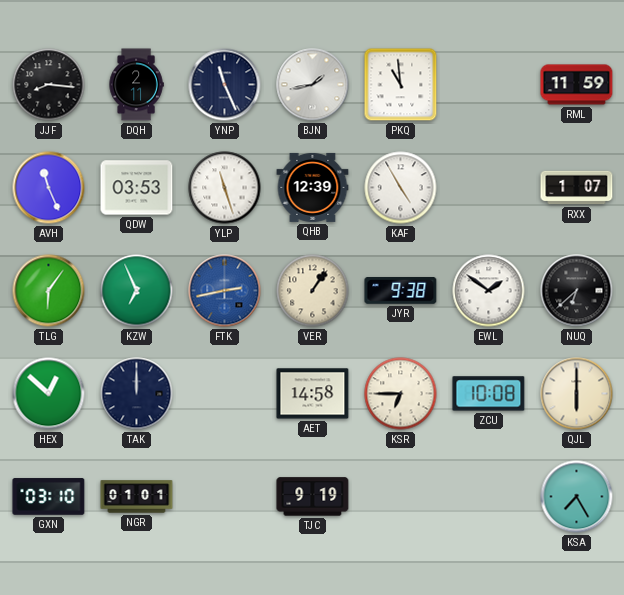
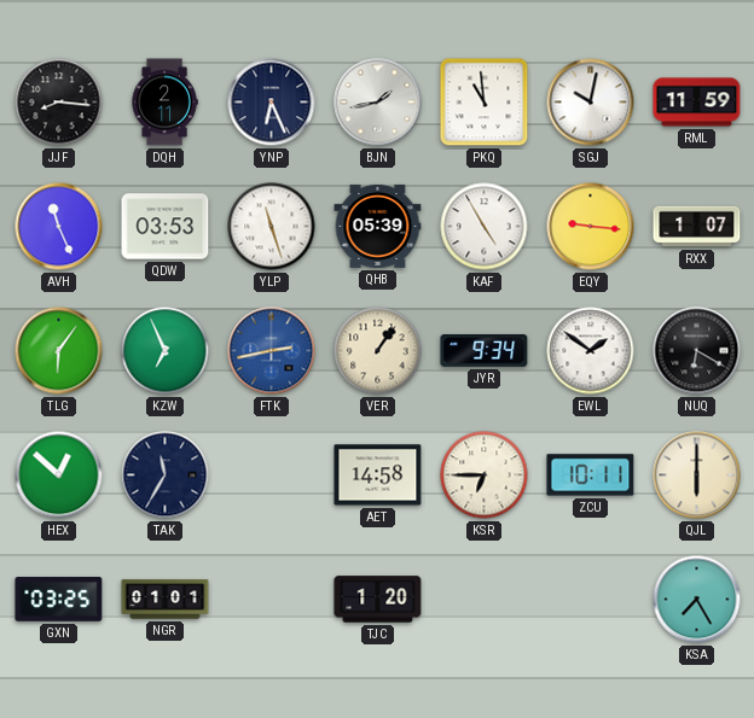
YNP: 11:26 -> 6:26 (272, 103)
SGJ: none -> 10:02 (591, 103)
QHB: 12:39 -> 05:39 (378, 226)
EQY: none -> 9:16 (591, 227)
JYR: 9:38 -> 9:34 (485, 351)
NUQ: 6:38 -> 6:20 (697, 351)
TAK: 12:00 -> 11:35 (166, 475)
ZCU: 10:08 -> 10:11 (591, 475)
GXN: 03:10 -> 03:25 (59, 600)
TJC: 9:19 -> 1:20 (378, 600)
